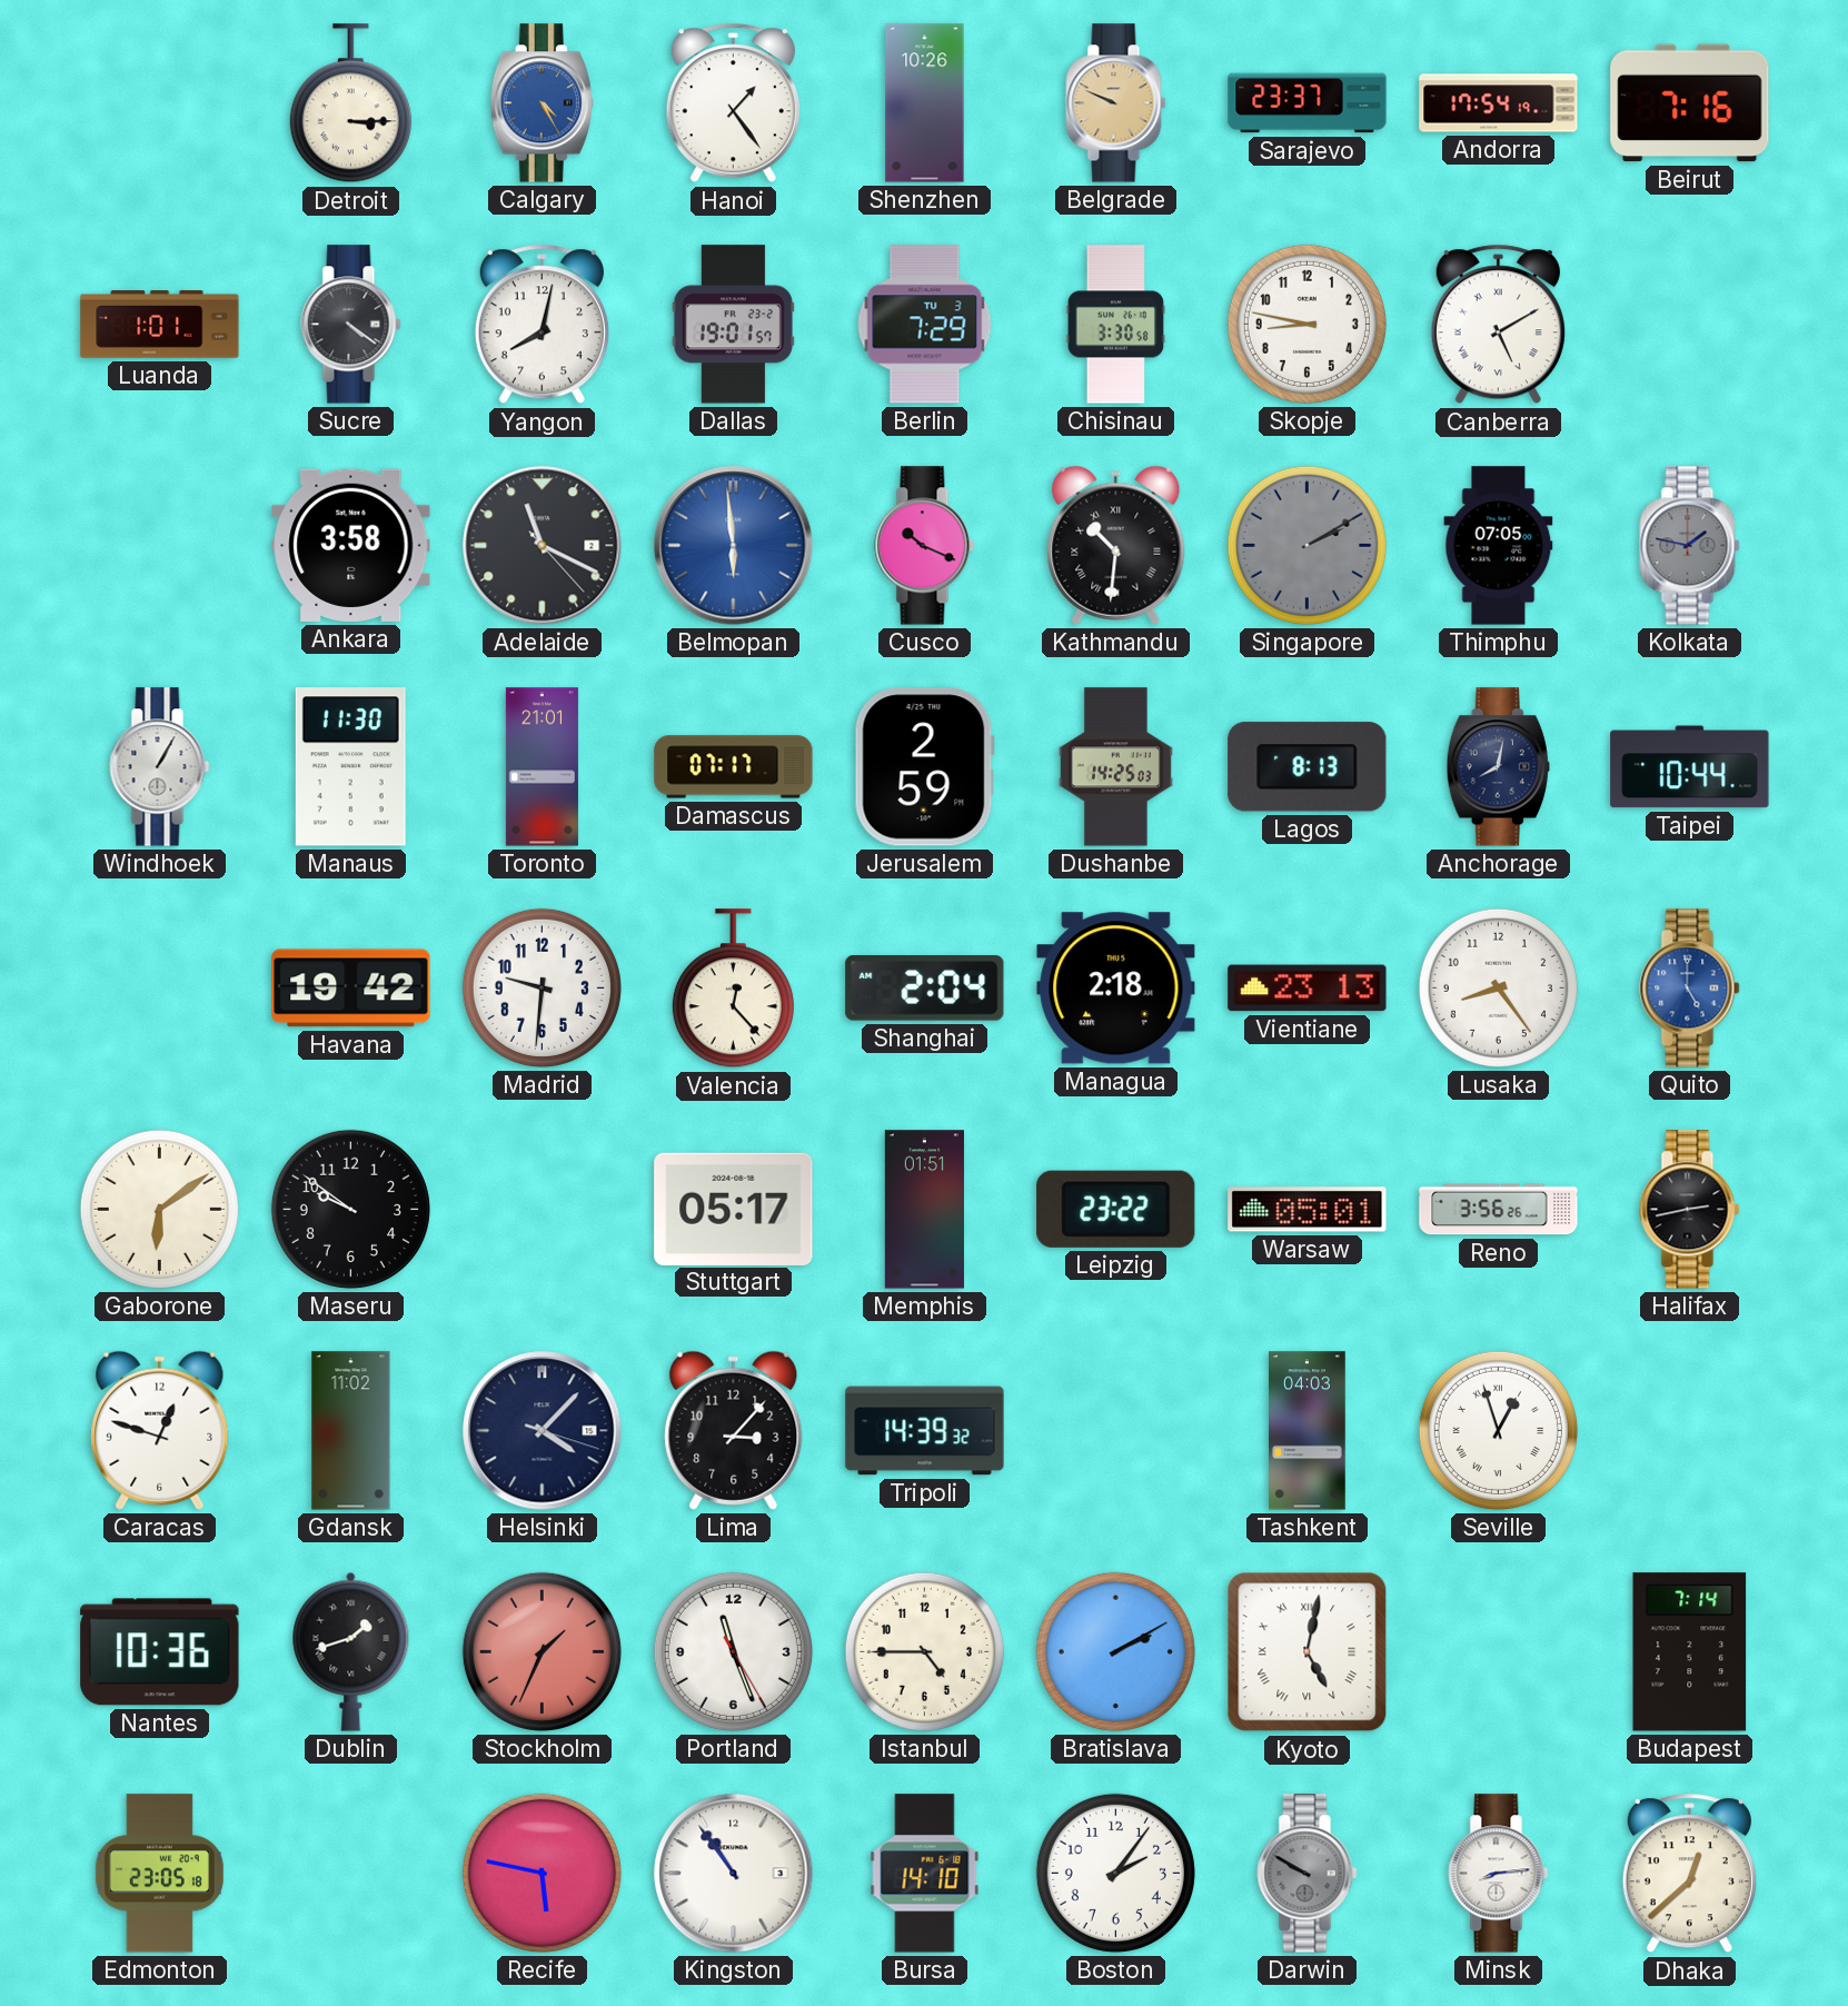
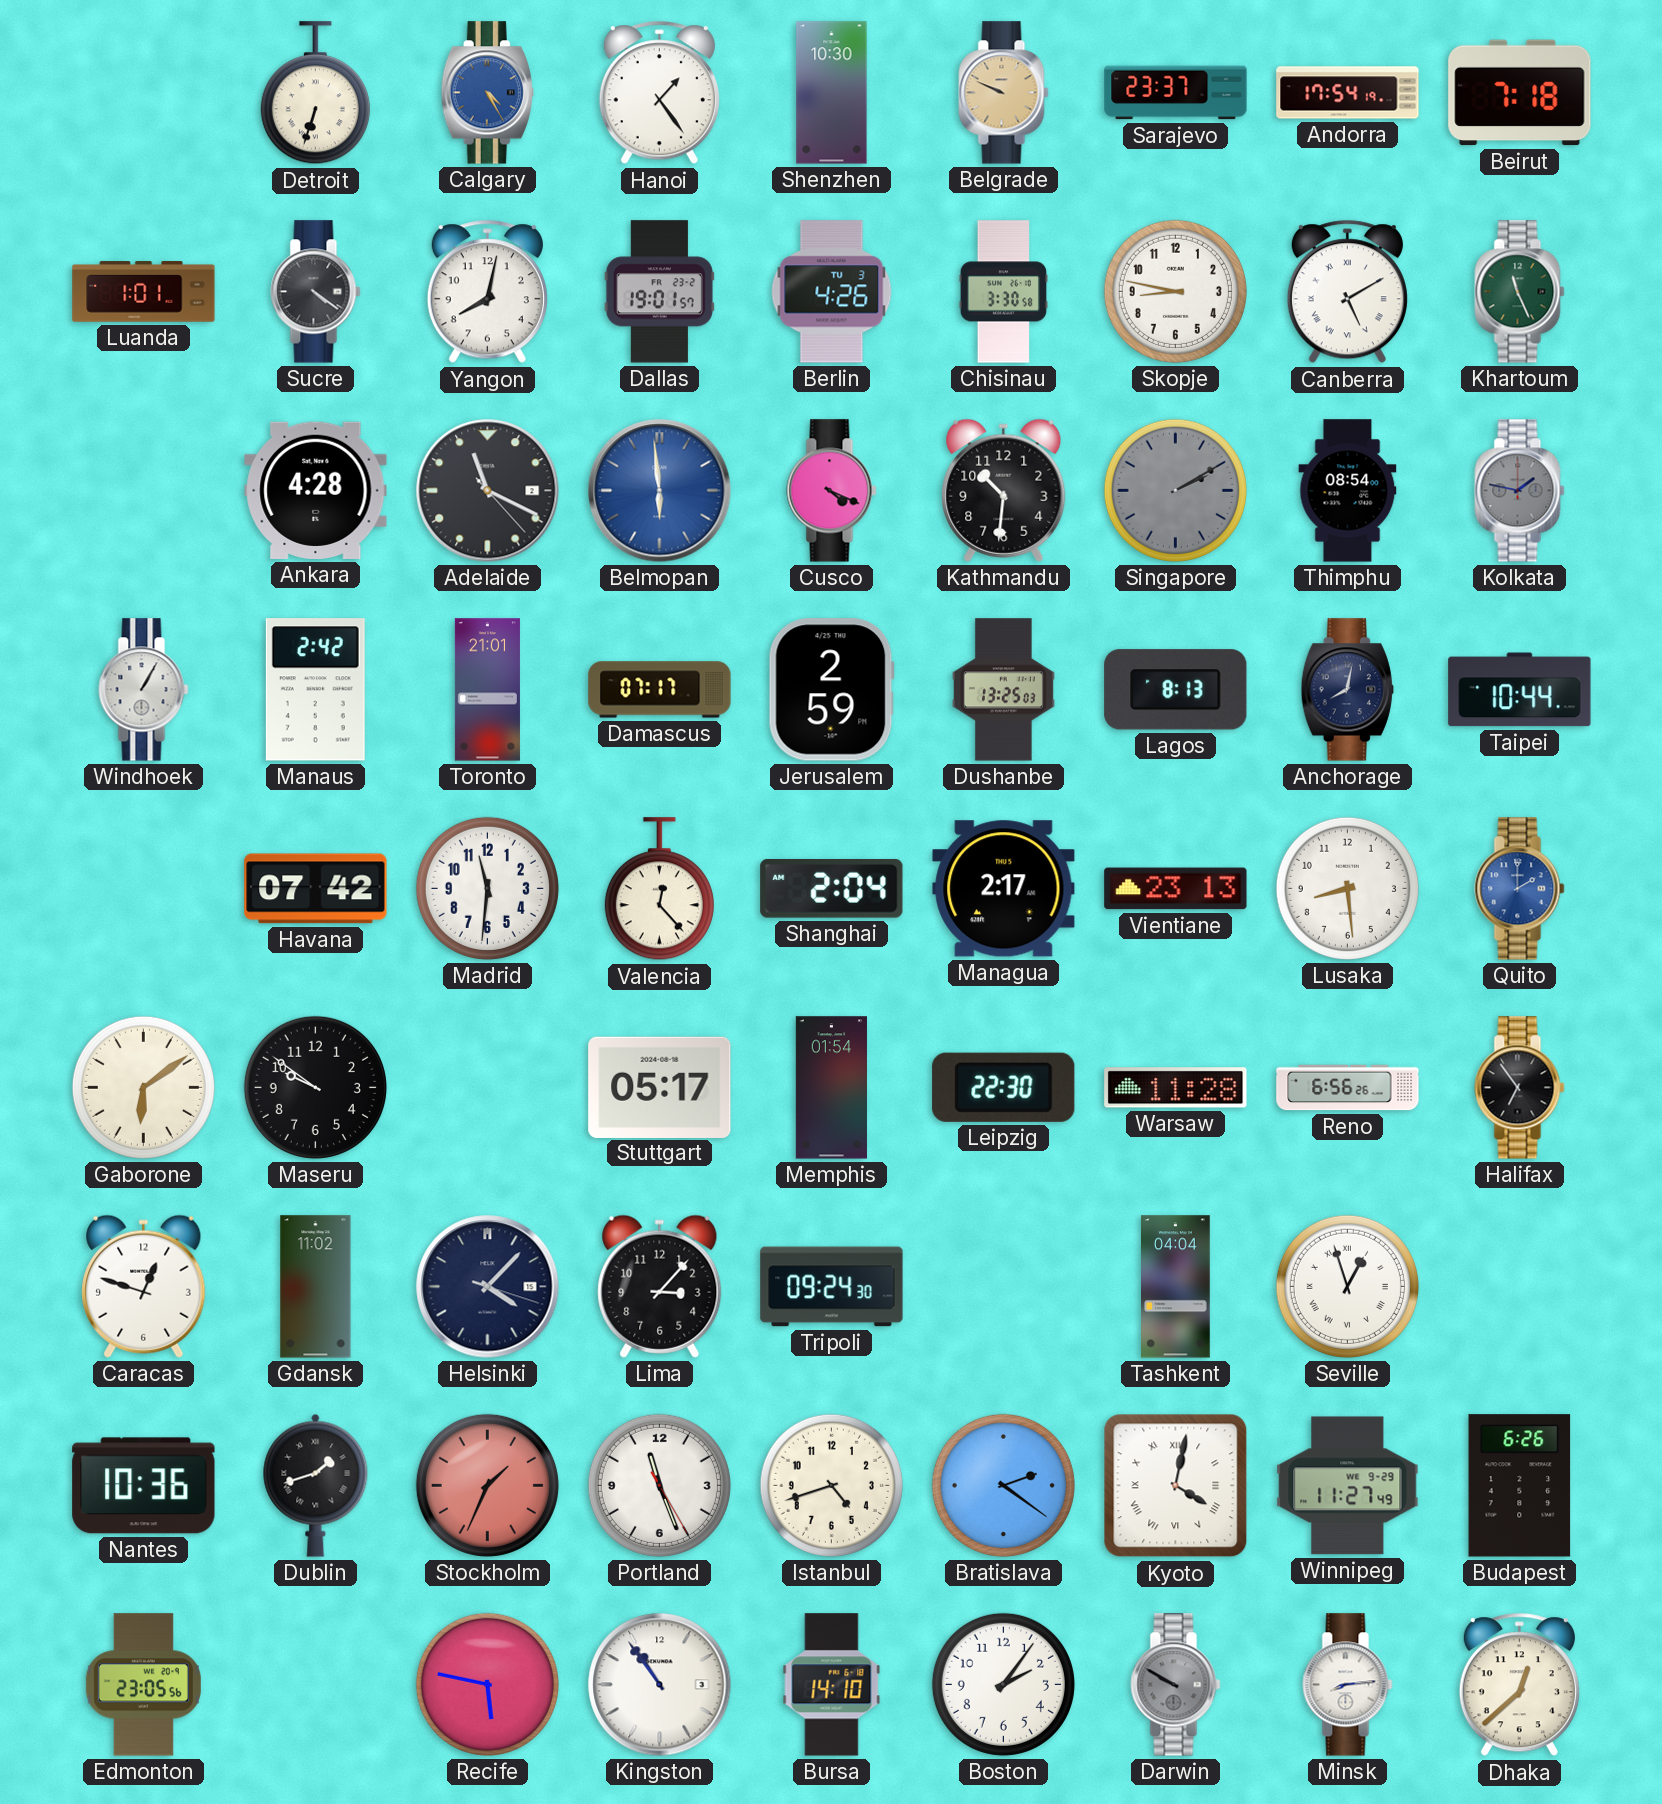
Detroit: 3:15 -> 6:33 (315, 93)
Shenzhen: 10:26 -> 10:30 (832, 93)
Beirut: 7:16 -> 7:18 (1520, 93)
Berlin: 7:29 -> 4:26 (832, 292)
Khartoum: none -> 11:26 (1520, 292)
Ankara: 3:58 -> 4:28 (316, 490)
Cusco: 10:19 -> 4:19 (832, 491)
Kathmandu numerals: Roman -> Arabic (1004, 490)
Thimphu: 07:05 -> 08:54 (1348, 491)
Manaus: 11:30 -> 2:42 (315, 690)
Dushanbe: 14:25 -> 13:25 (1003, 690)
Havana: 19:42 -> 07:42 (316, 889)
Madrid: 9:31 -> 11:31 (487, 888)
Managua: 2:18 -> 2:17 (1004, 889)
Lusaka: 8:24 -> 8:29 (1347, 888)
Quito: 5:00 -> 2:00 (1520, 889)
Memphis: 01:51 -> 01:54 (831, 1088)
Leipzig: 23:22 -> 22:30 (1004, 1087)
Warsaw: 05:01 -> 11:28 (1176, 1088)
Reno: 3:56 -> 6:56 (1348, 1088)
Halifax: 2:43 -> 6:54 (1520, 1088)
Tripoli: 14:39 -> 09:24 (832, 1287)
Tashkent: 04:03 -> 04:04 (1176, 1287)
Istanbul: 4:45 -> 4:42 (831, 1485)
Bratislava: 2:10 -> 2:21 (1003, 1485)
Kyoto: 5:02 -> 4:02 (1176, 1486)
Winnipeg: none -> 11:27 (1348, 1486)
Budapest: 7:14 -> 6:26 (1520, 1486)
Edmonton: 23:05:18 -> 23:05:56 (143, 1685)
